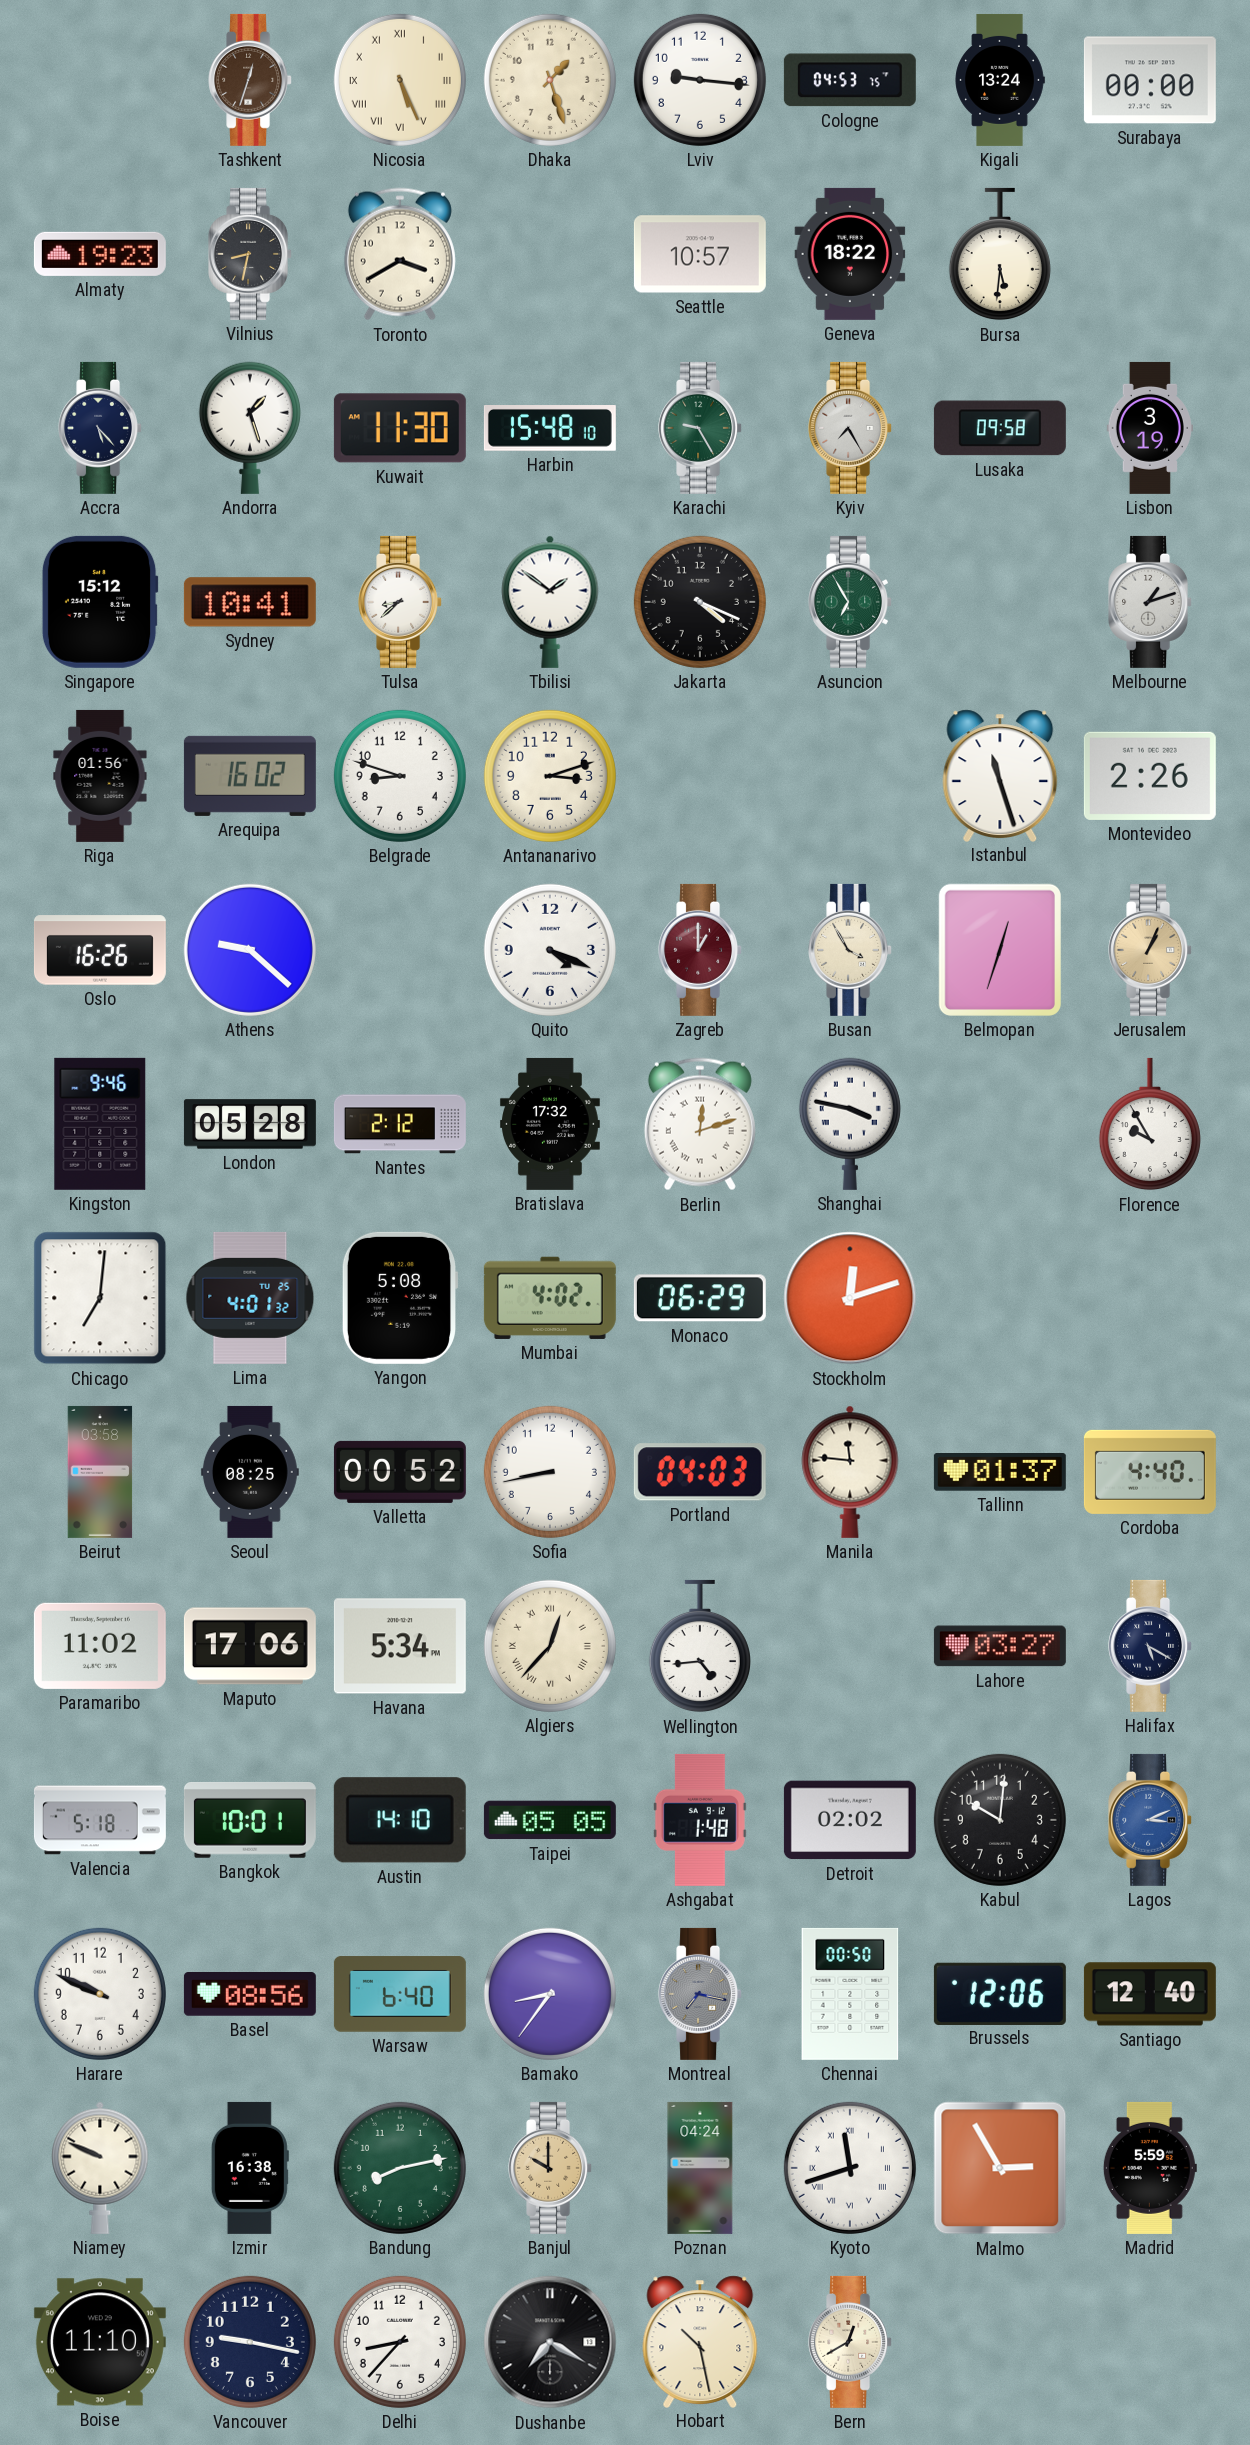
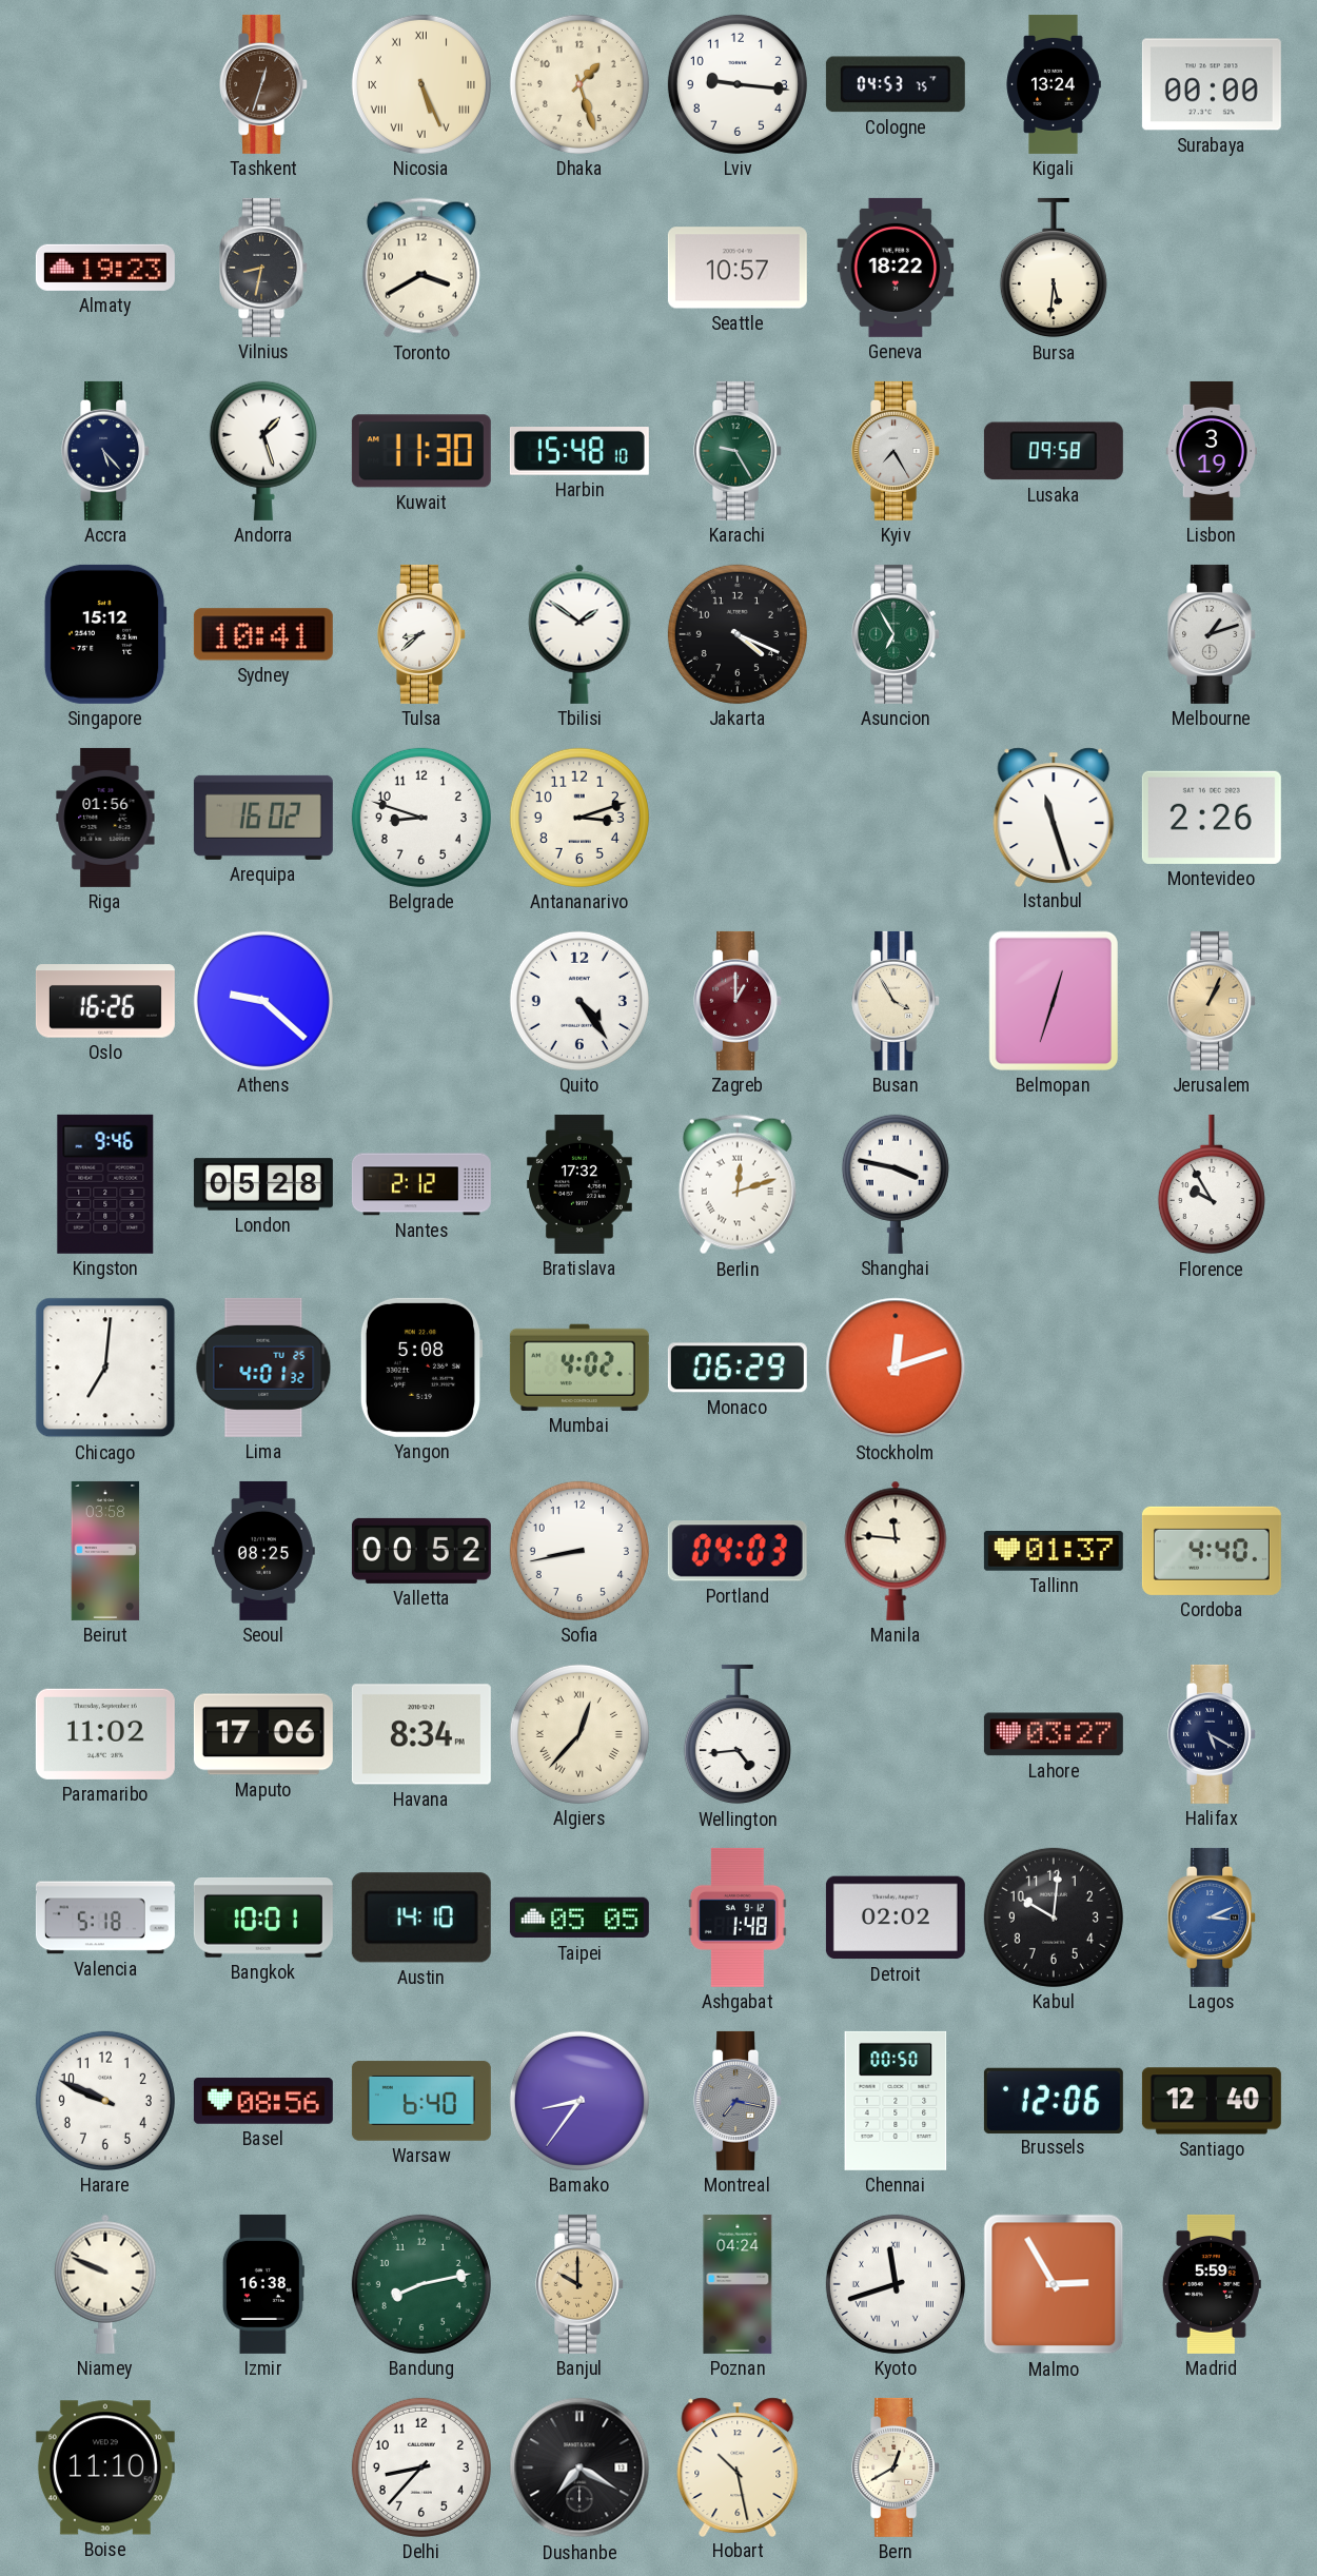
Quito: 4:19 -> 4:24 (579, 1001)
Havana: 5:34 -> 8:34 (421, 1734)
Vancouver: 9:17 -> none (250, 2342)
